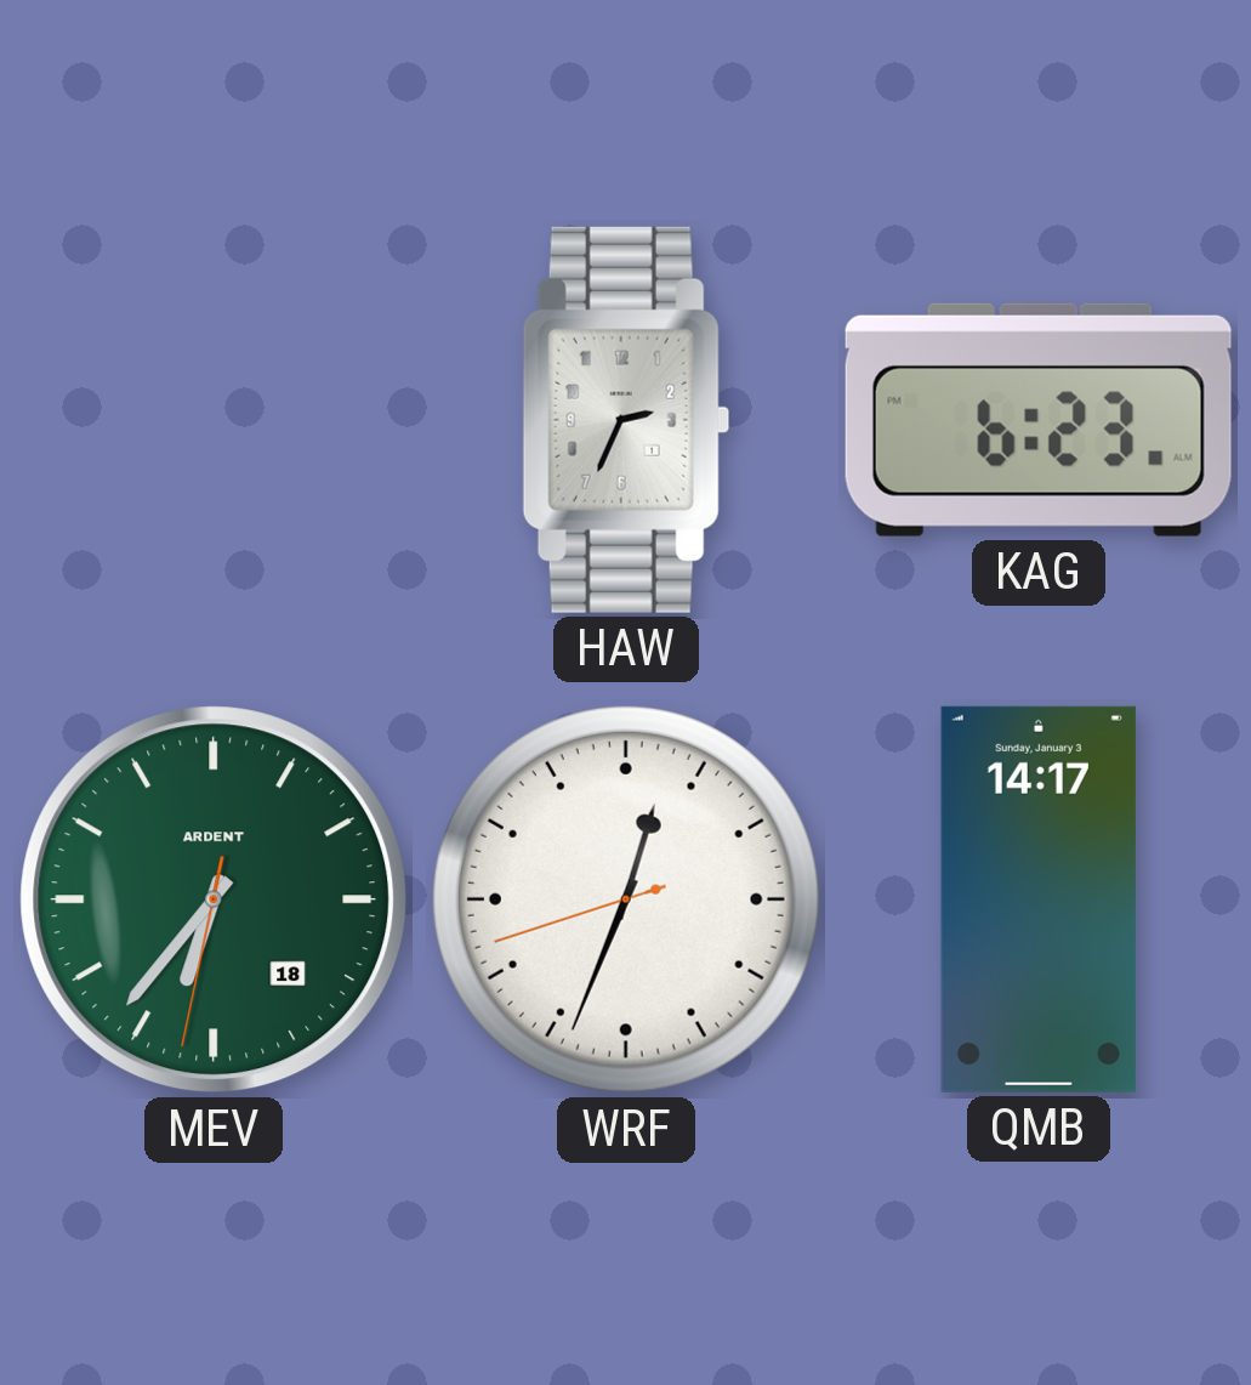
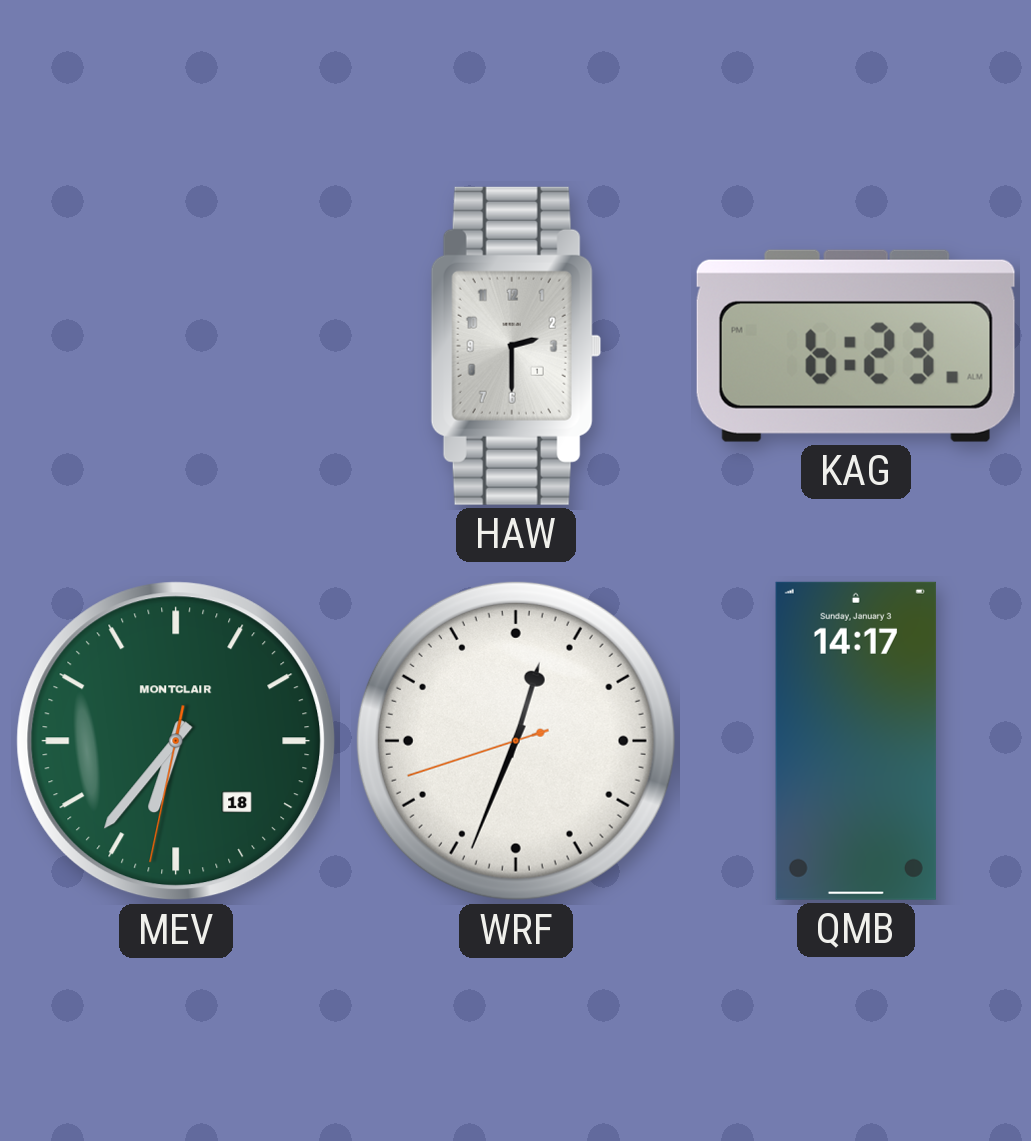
HAW: 2:34 -> 2:30 (516, 346)
MEV brand: ARDENT -> MONTCLAIR (176, 741)
